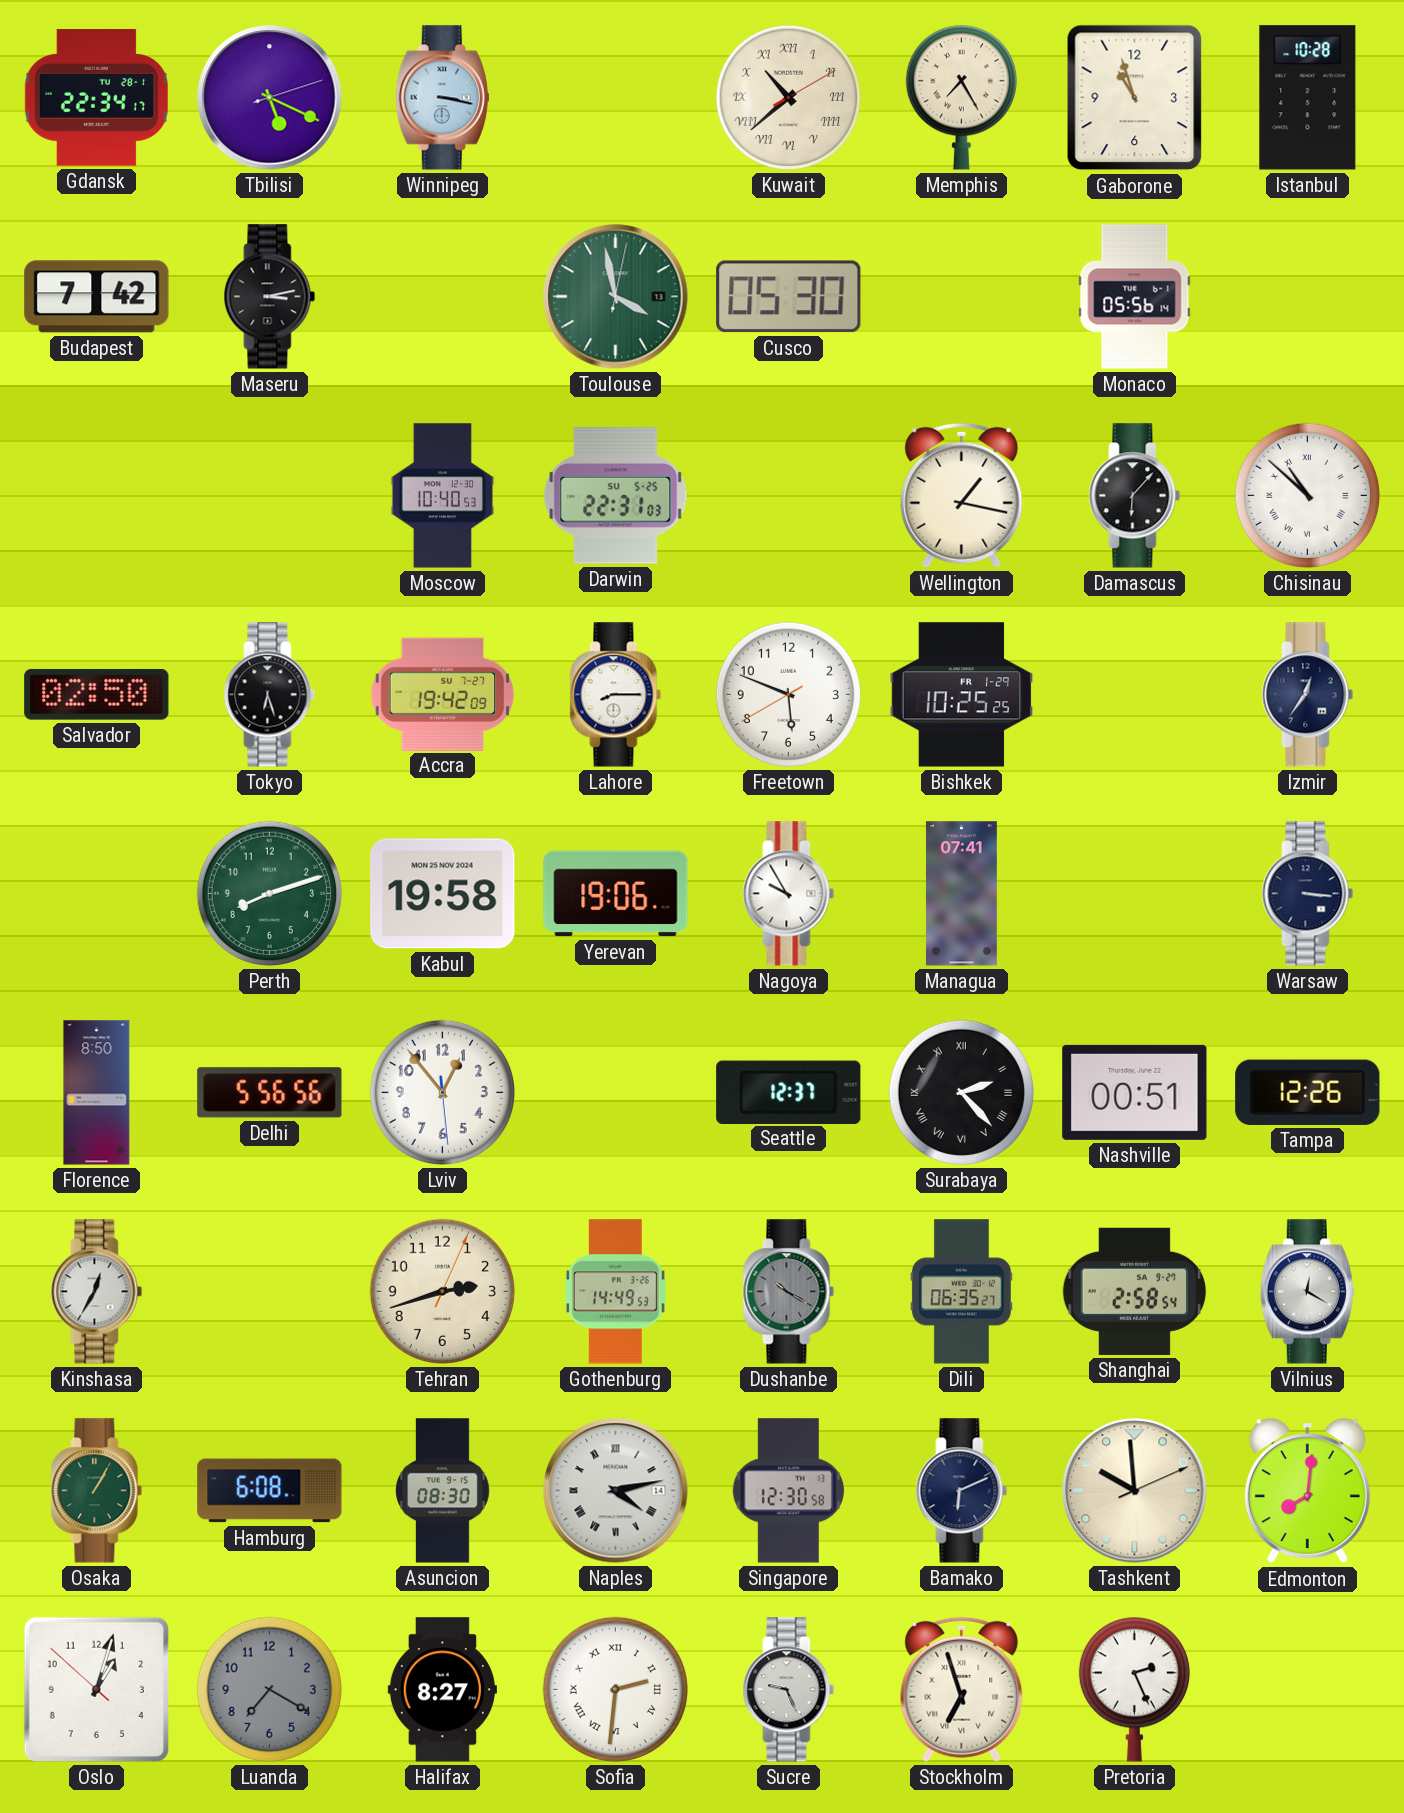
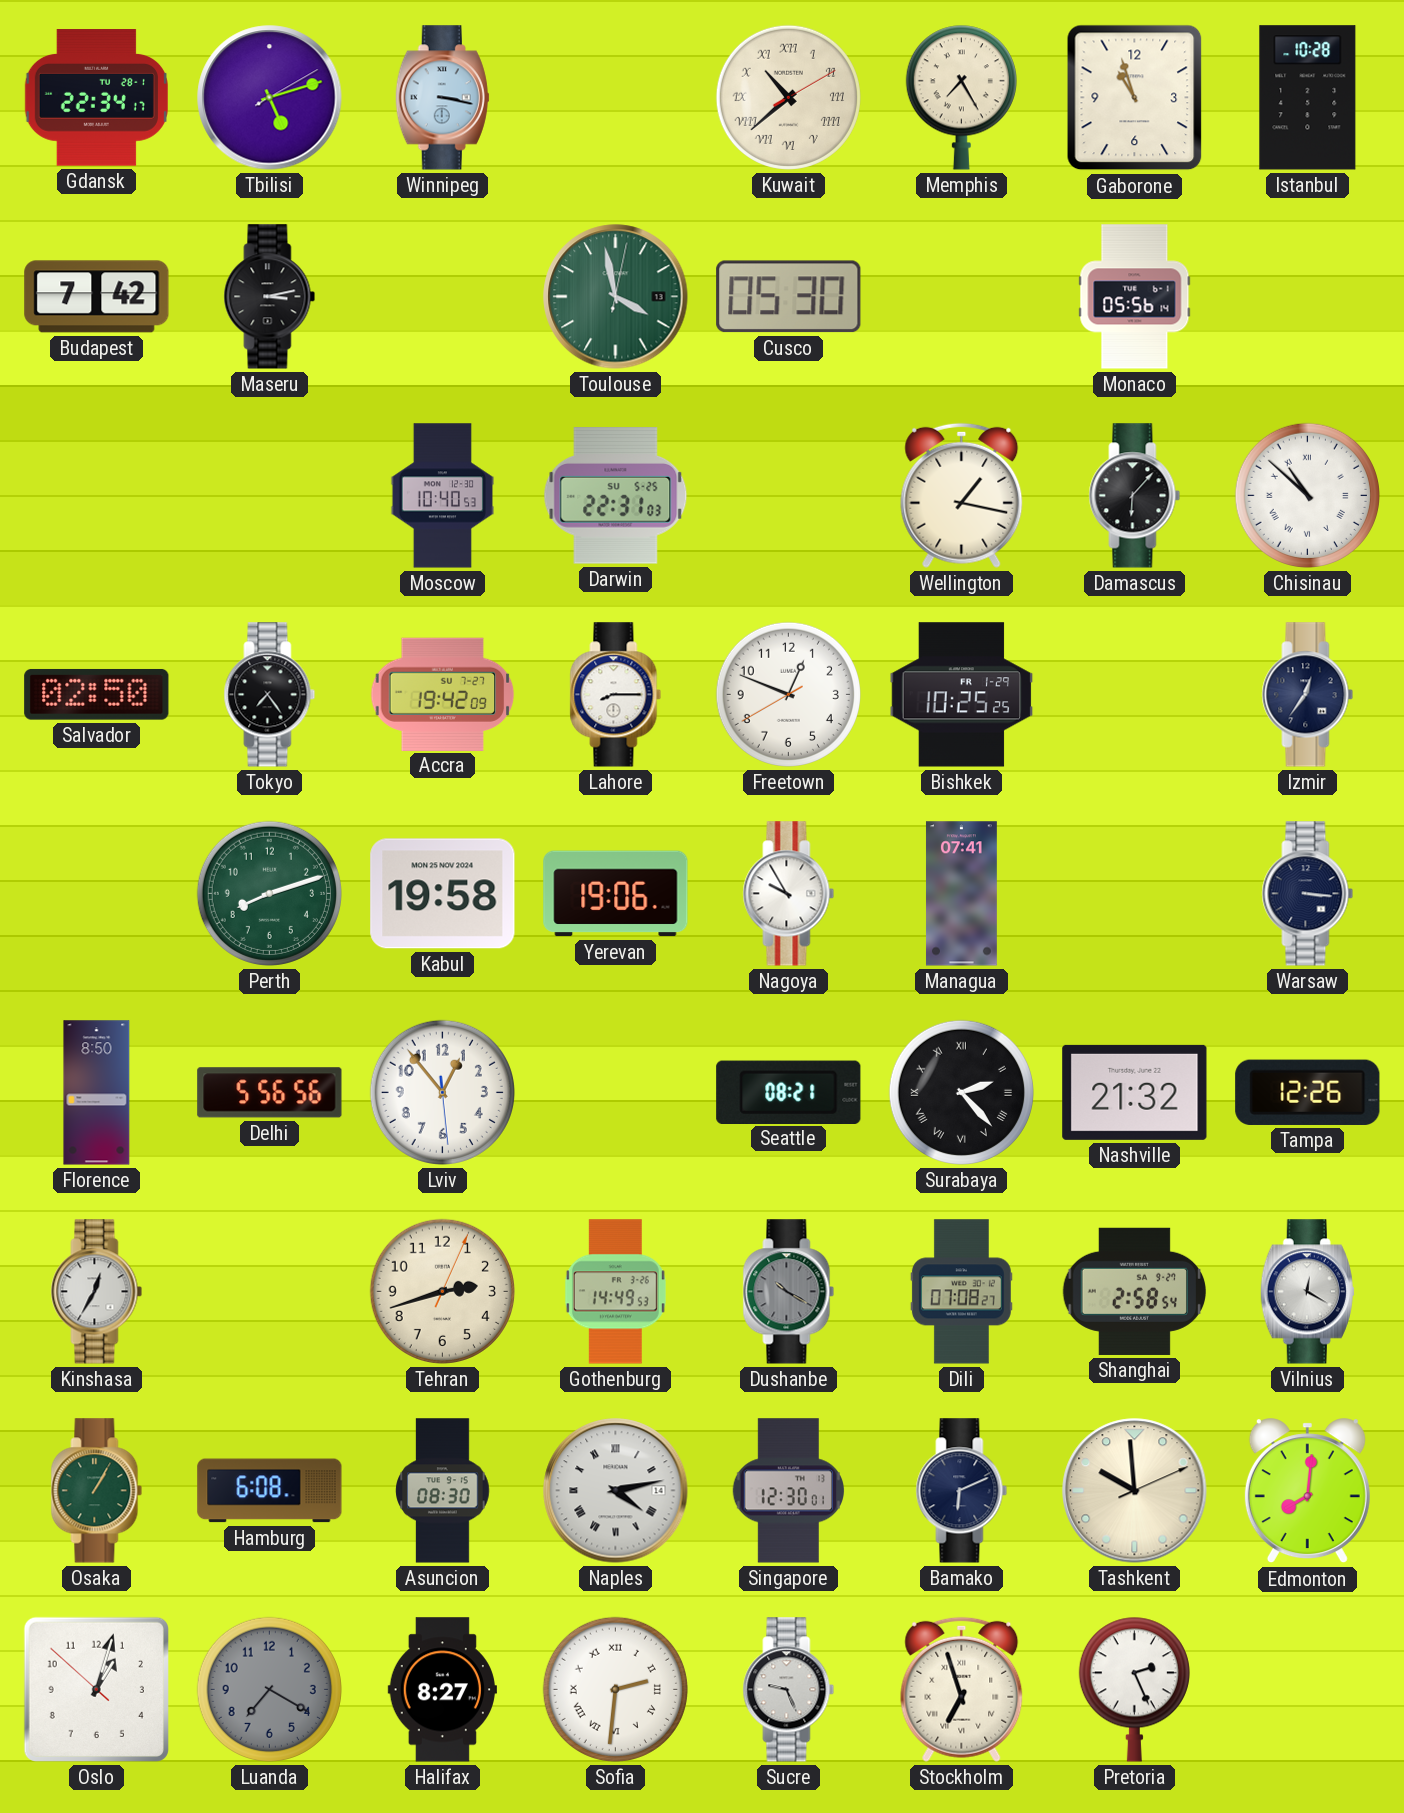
Tbilisi: 5:19 -> 5:12 (270, 98)
Tokyo: 6:27 -> 7:24 (270, 695)
Freetown: 5:48 -> 12:48 (788, 694)
Seattle: 12:37 -> 08:21 (789, 1092)
Nashville: 00:51 -> 21:32 (1135, 1092)
Dili: 06:35 -> 07:08 (961, 1292)
Singapore: 12:30:58 -> 12:30:01 (788, 1491)
